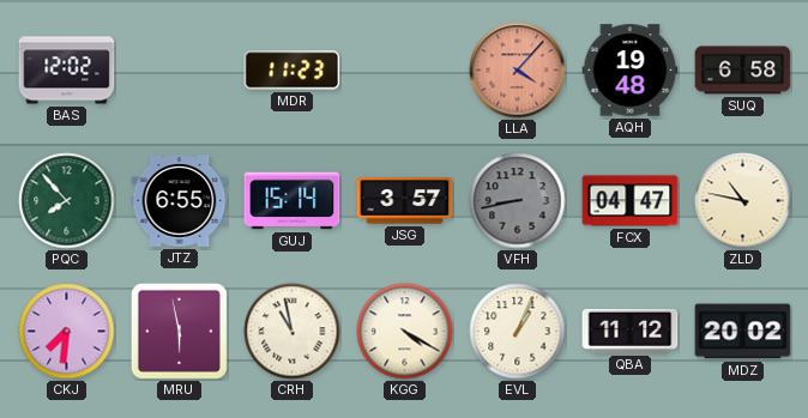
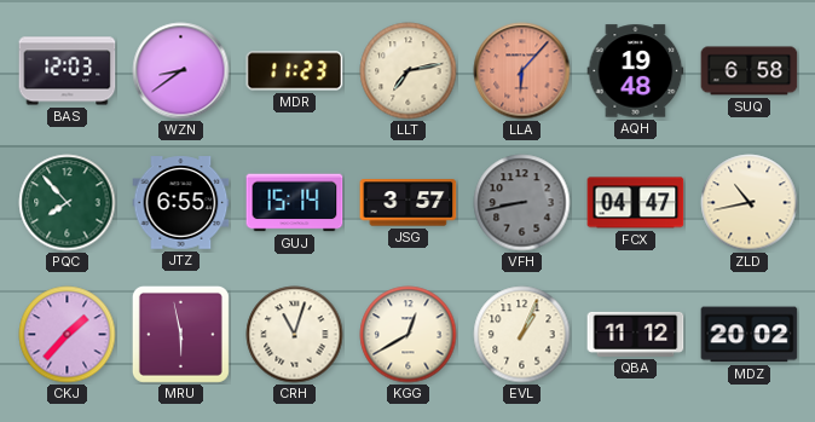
BAS: 12:02 -> 12:03 (68, 71)
WZN: none -> 8:39 (181, 71)
LLT: none -> 7:13 (409, 71)
LLA: 4:07 -> 6:07 (522, 71)
ZLD: 10:47 -> 10:43 (750, 203)
CKJ: 7:31 -> 1:37 (68, 335)
CRH: 10:58 -> 11:03 (295, 335)
KGG: 4:20 -> 12:40 (409, 335)
